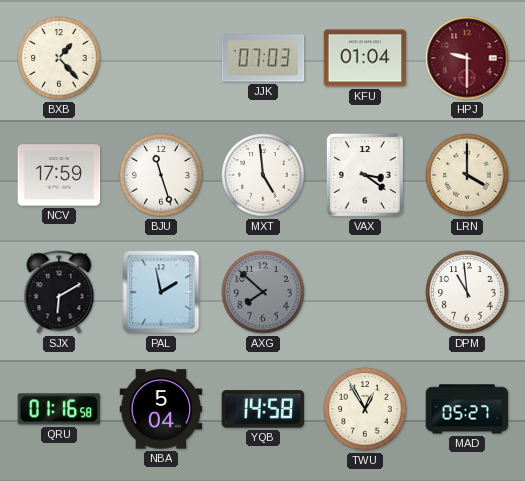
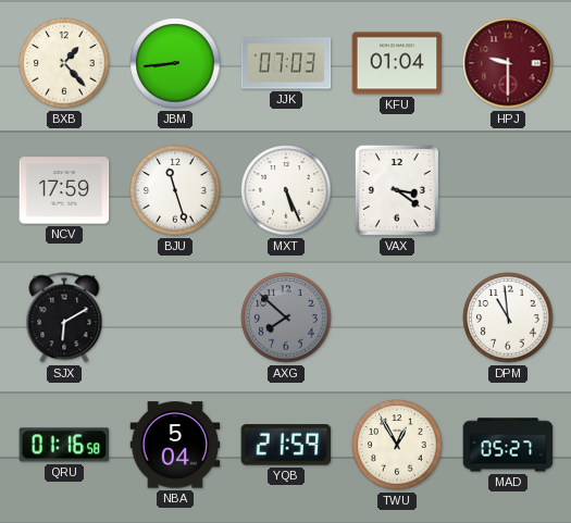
JBM: none -> 8:44 (175, 63)
MXT: 4:59 -> 5:26 (286, 190)
LRN: 4:00 -> none (467, 175)
PAL: 1:58 -> none (161, 292)
YQB: 14:58 -> 21:59 (286, 445)
